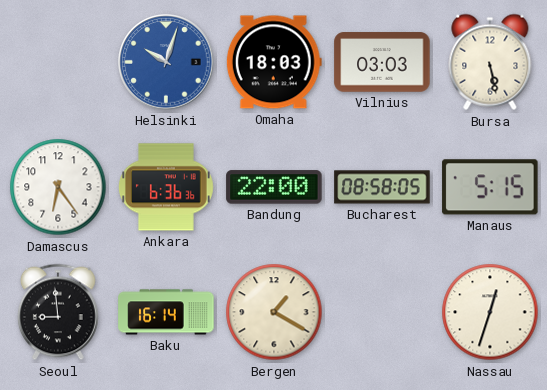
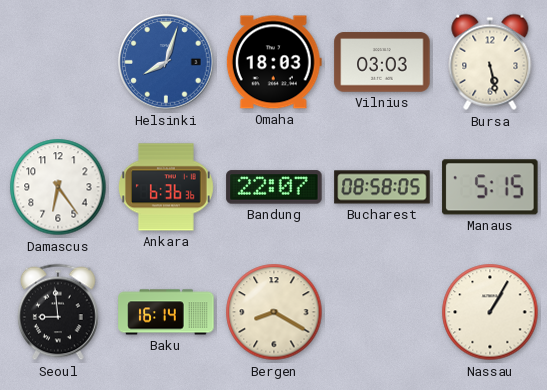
Helsinki: 10:03 -> 8:03 (166, 62)
Bandung: 22:00 -> 22:07 (274, 187)
Bergen: 1:20 -> 8:20 (274, 312)
Nassau: 12:33 -> 1:05 (490, 312)
